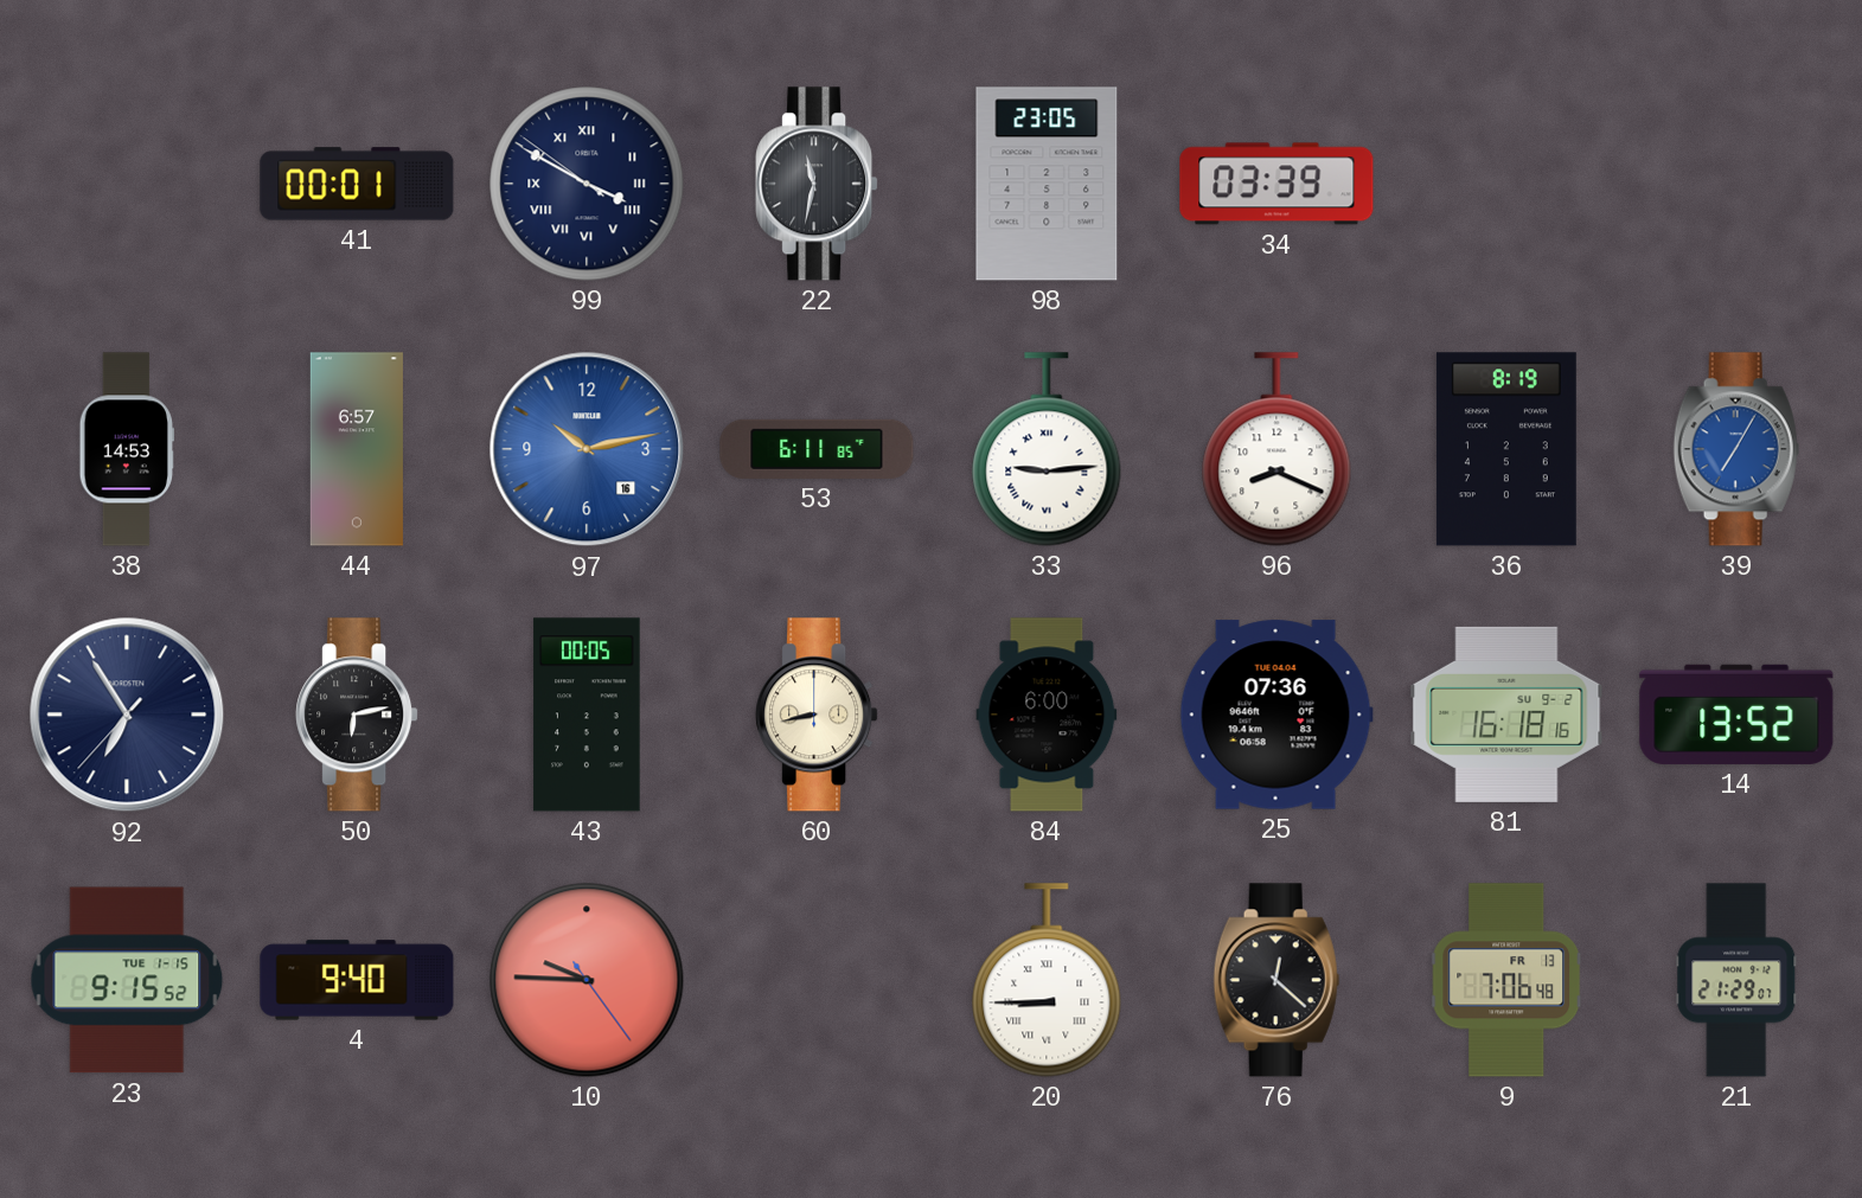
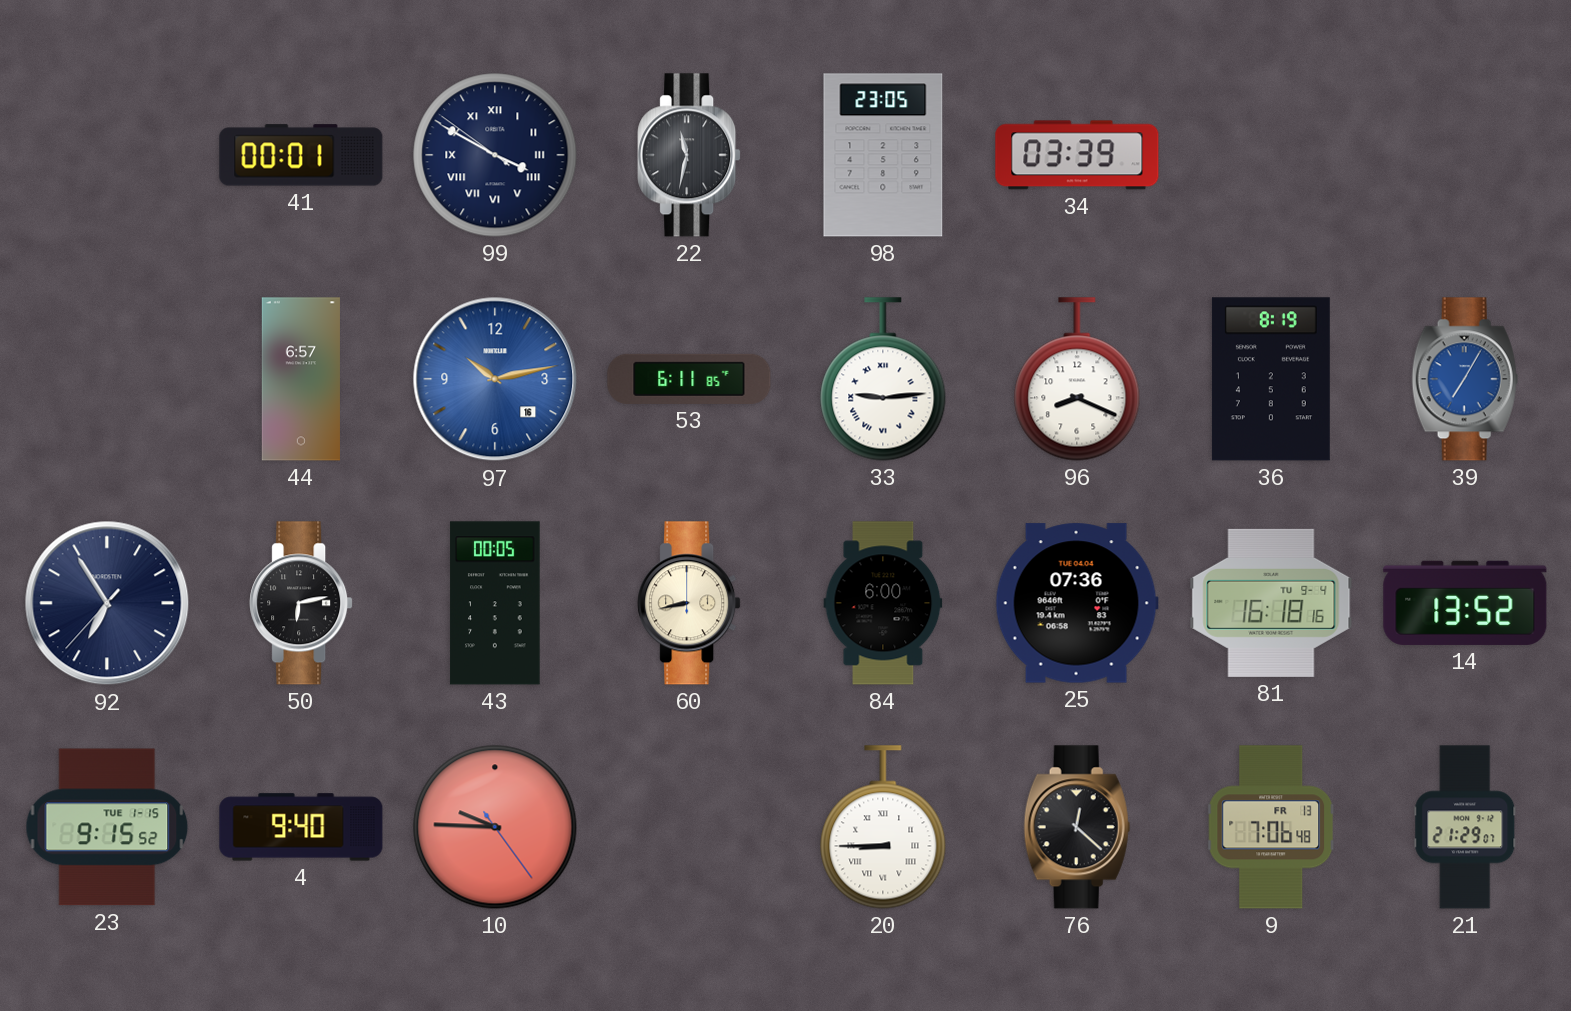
38: 14:53 -> none (126, 449)
81 date: SU 9-2 -> TU 9-4 (1271, 603)
